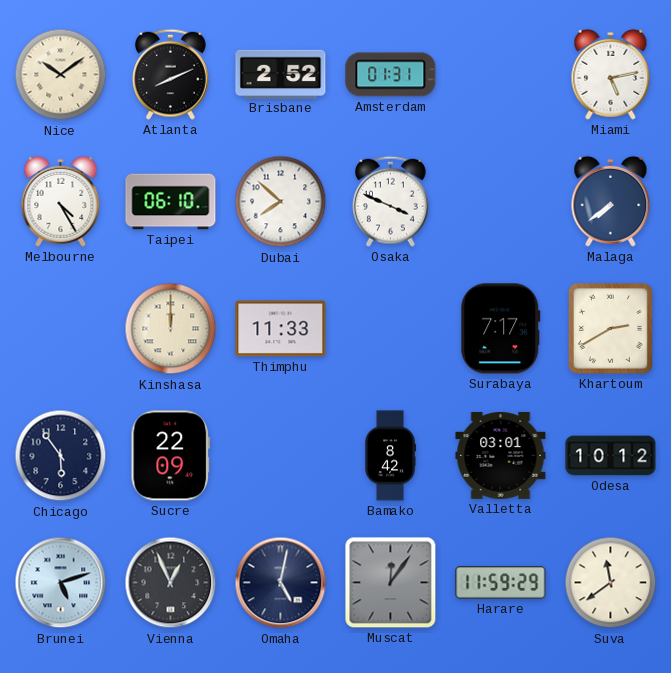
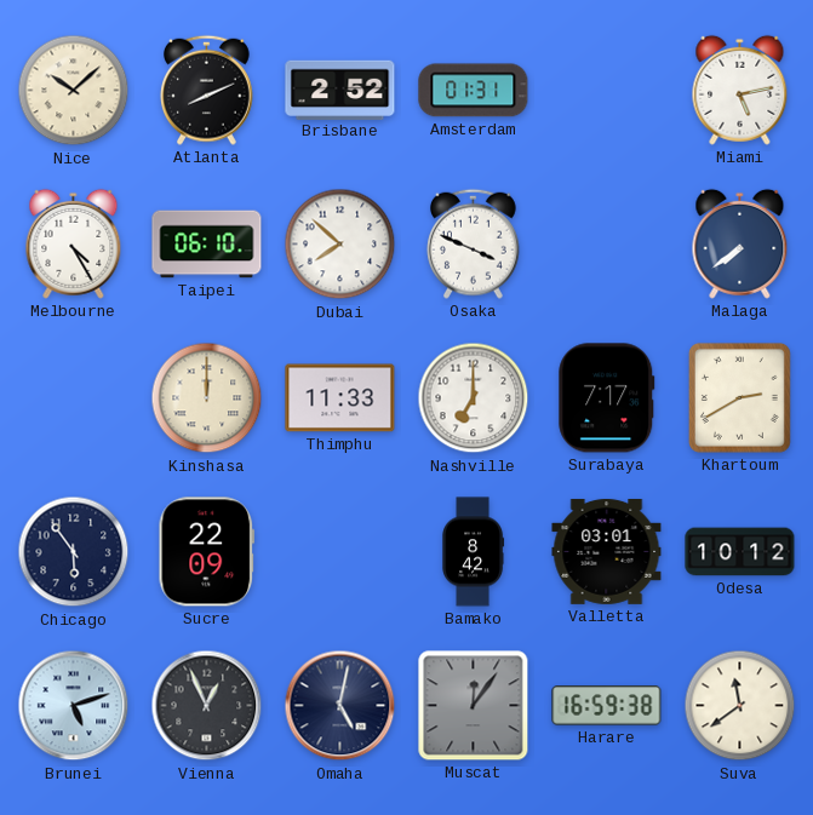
Nice: 10:09 -> 10:08 (74, 91)
Nashville: none -> 7:00 (474, 398)
Harare: 11:59 -> 16:59 (607, 706)
